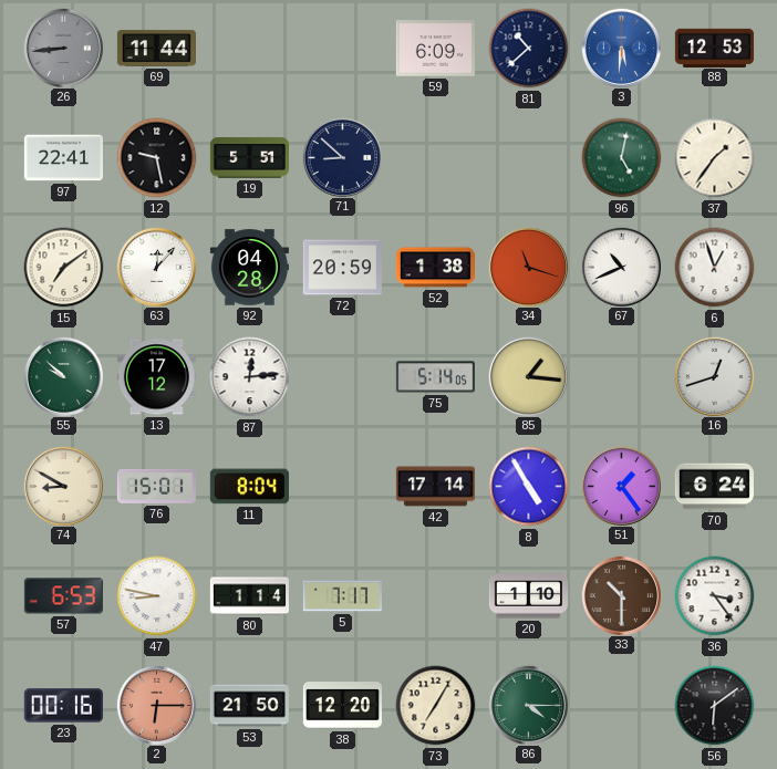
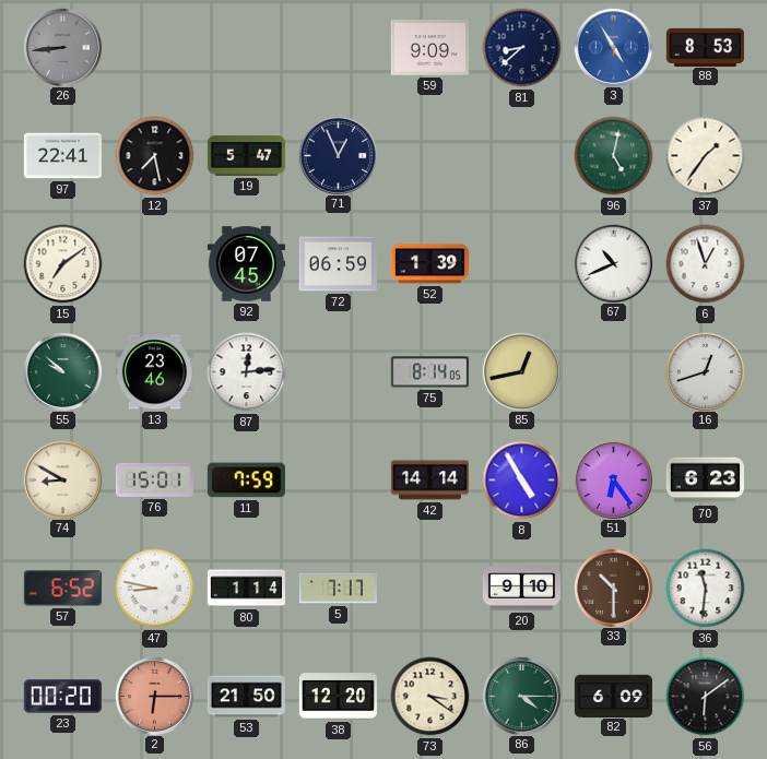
69: 11:44 -> none (156, 49)
59: 6:09 -> 9:09 (429, 48)
81: 10:38 -> 8:38 (522, 48)
3: 5:31 -> 4:55 (613, 47)
88: 12:53 -> 8:53 (705, 47)
12: 9:28 -> 7:28 (155, 156)
19: 5:51 -> 5:47 (246, 156)
71: 8:52 -> 12:56 (338, 155)
63: 12:07 -> none (156, 267)
92: 04:28 -> 07:45 (246, 264)
72: 20:59 -> 06:59 (338, 264)
52: 1:38 -> 1:39 (429, 264)
34: 11:18 -> none (528, 267)
13: 17:12 -> 23:46 (154, 372)
75: 5:14 -> 8:14 (429, 372)
85: 1:16 -> 12:43 (521, 371)
11: 8:04 -> 7:59 (246, 481)
42: 17:14 -> 14:14 (429, 481)
51: 1:24 -> 6:24 (613, 479)
70: 6:24 -> 6:23 (705, 481)
57: 6:53 -> 6:52 (62, 589)
20: 1:10 -> 9:10 (521, 589)
36: 3:24 -> 11:31 (706, 589)
23: 00:16 -> 00:20 (62, 697)
73: 7:05 -> 3:21 (430, 697)
82: none -> 6:09 (613, 696)
